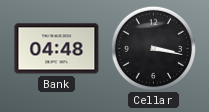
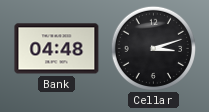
Cellar: 3:17 -> 3:12 (153, 48)
